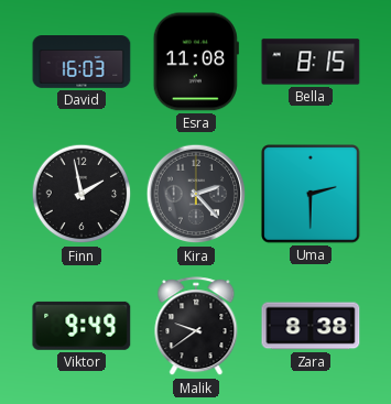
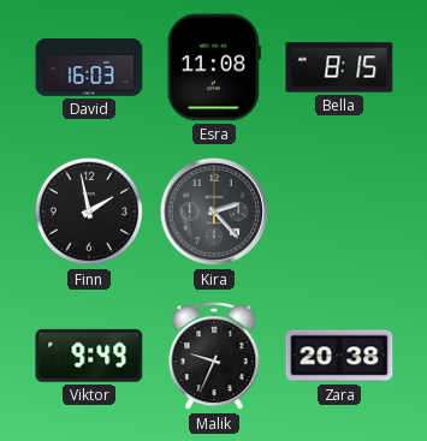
Uma: 2:30 -> none (311, 194)
Malik: 9:39 -> 9:34 (214, 357)
Zara: 8:38 -> 20:38 (339, 356)
